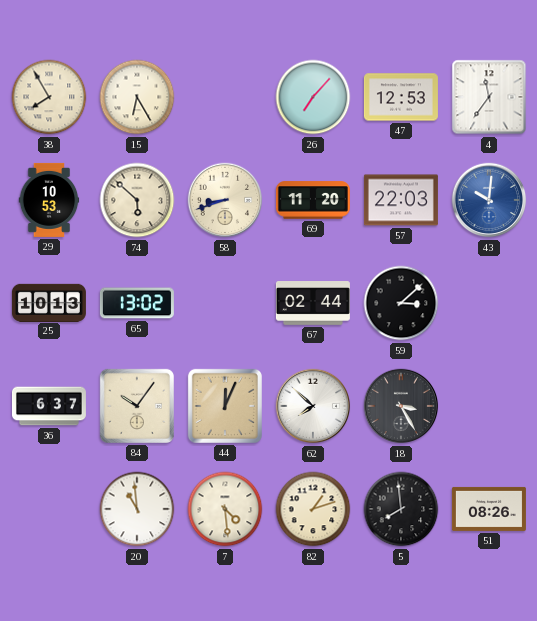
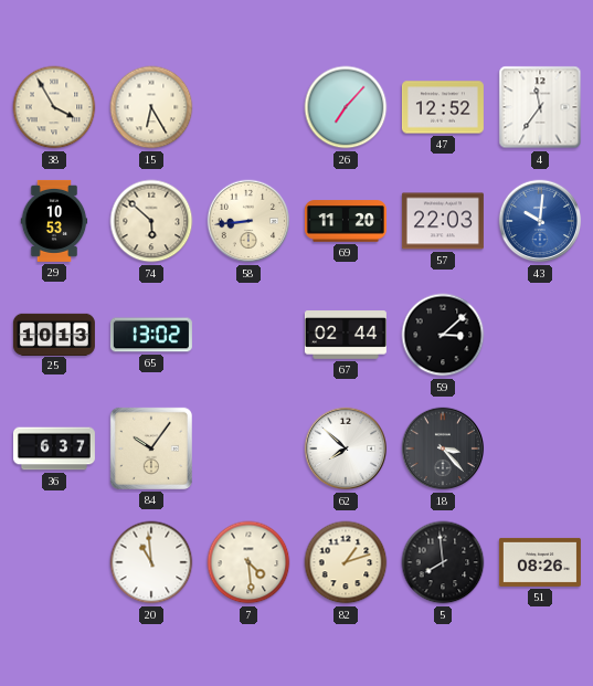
38: 7:55 -> 3:55 (54, 107)
47: 12:53 -> 12:52 (443, 107)
58: 8:42 -> 8:44 (248, 221)
44: 12:04 -> none (225, 406)
18: 3:25 -> 3:23 (443, 448)
